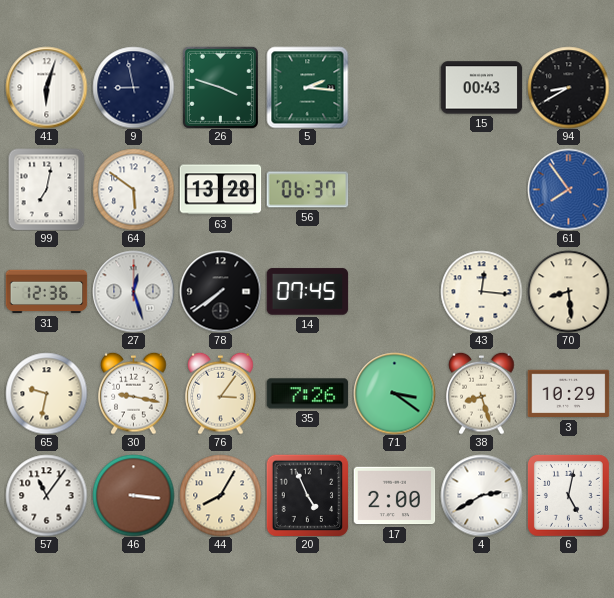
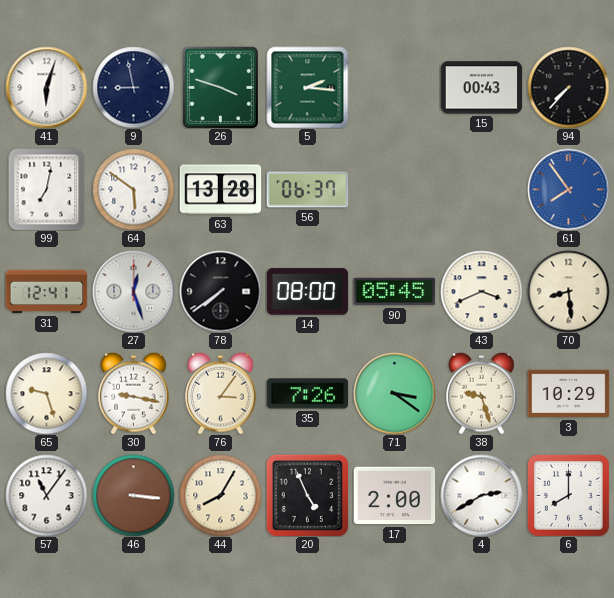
94: 8:40 -> 7:37 (568, 87)
31: 12:36 -> 12:41 (46, 292)
14: 07:45 -> 08:00 (307, 292)
90: none -> 05:45 (394, 292)
43: 12:16 -> 3:41 (481, 291)
65: 9:32 -> 9:27 (46, 393)
38: 8:27 -> 9:27 (482, 393)
6: 5:02 -> 8:00 (568, 495)
